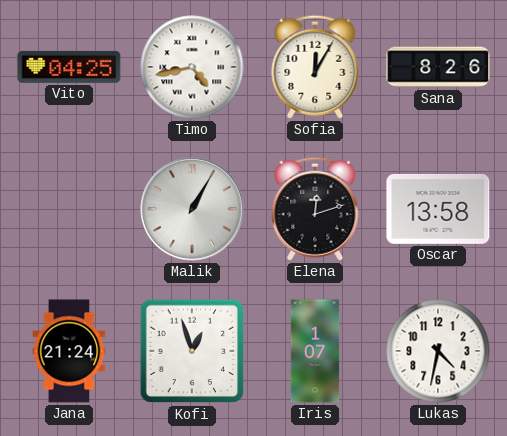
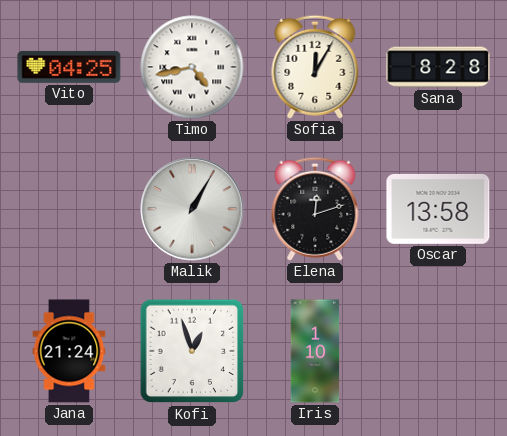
Sana: 8:26 -> 8:28 (438, 67)
Iris: 1:07 -> 1:10 (315, 351)
Lukas: 4:32 -> none (438, 351)
